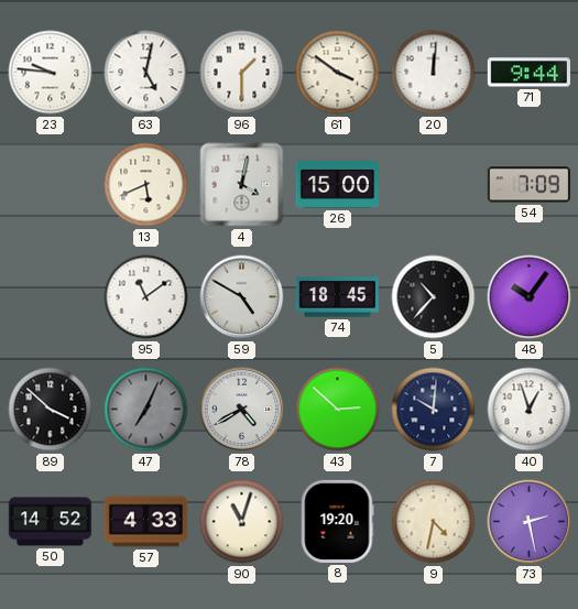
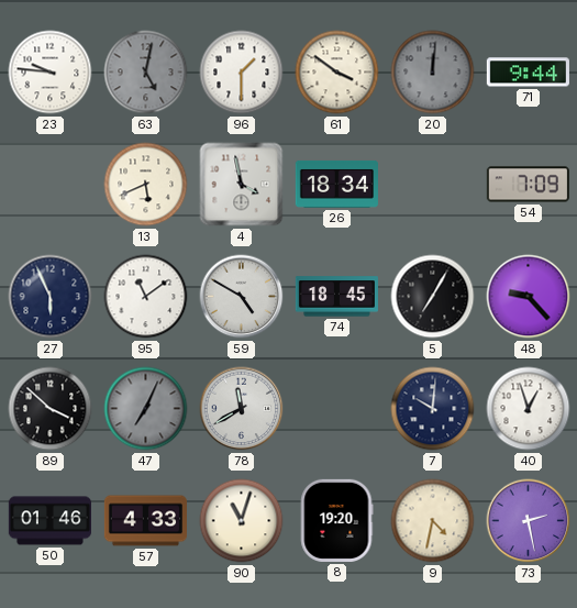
63 dial: white -> grey (146, 73)
20 dial: white -> grey (433, 73)
4: 4:02 -> 3:58 (242, 185)
26: 15:00 -> 18:34 (336, 184)
27: none -> 5:56 (51, 297)
5: 10:37 -> 7:05 (433, 297)
48: 10:06 -> 9:23 (529, 297)
78: 4:40 -> 11:40 (242, 409)
43: 2:52 -> none (338, 410)
50: 14:52 -> 01:46 (49, 521)
